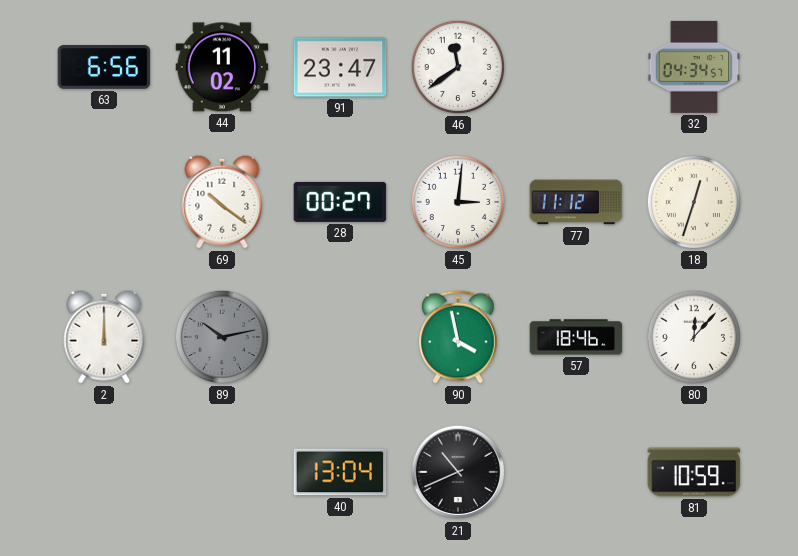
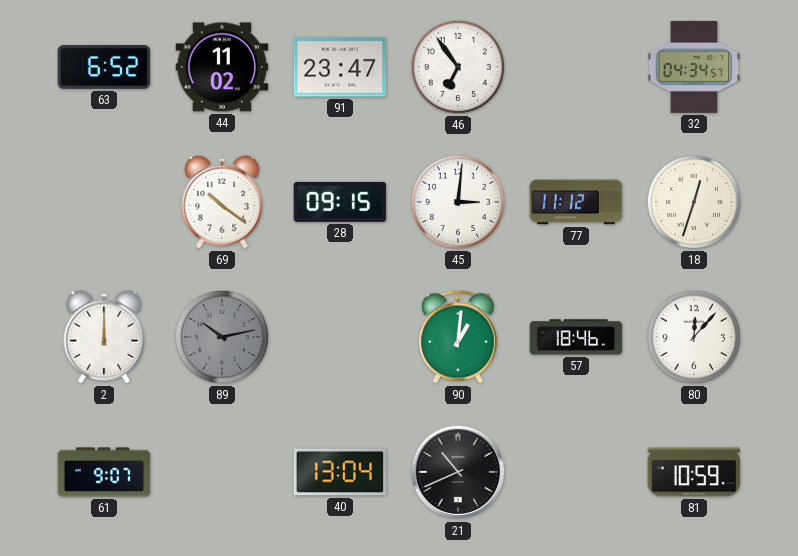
63: 6:56 -> 6:52 (104, 68)
46: 11:39 -> 6:54 (458, 67)
28: 00:27 -> 09:15 (340, 202)
90: 3:58 -> 1:01 (459, 337)
61: none -> 9:07 (104, 472)
